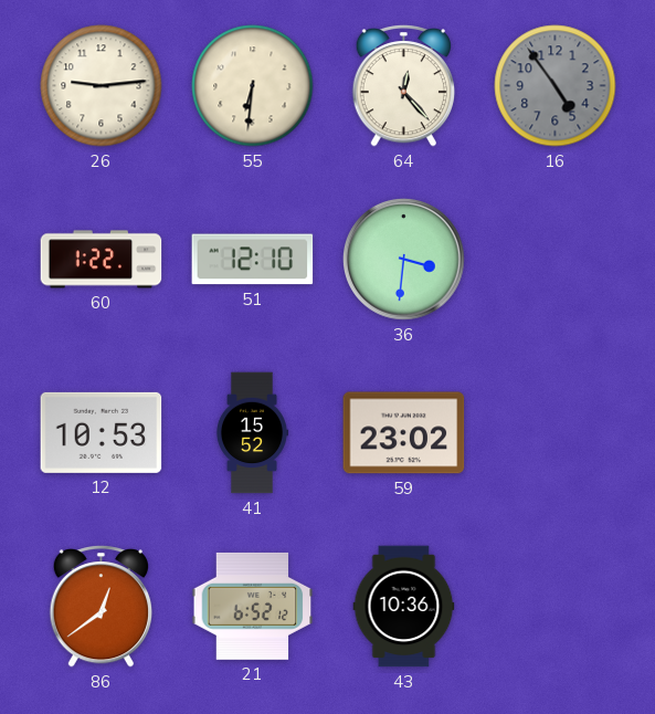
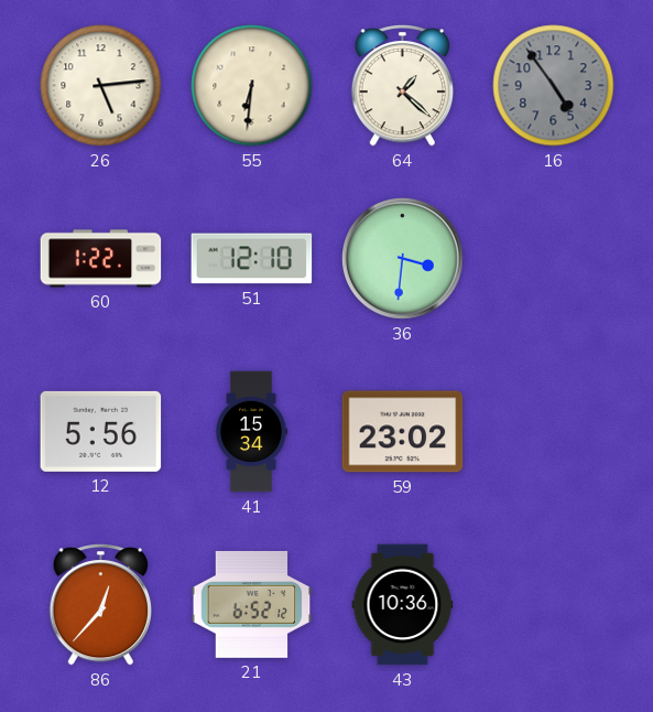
26: 9:14 -> 5:14 (101, 86)
64: 12:23 -> 1:22 (402, 85)
12: 10:53 -> 5:56 (101, 431)
41: 15:52 -> 15:34 (250, 432)
86: 12:39 -> 12:37 (100, 604)
